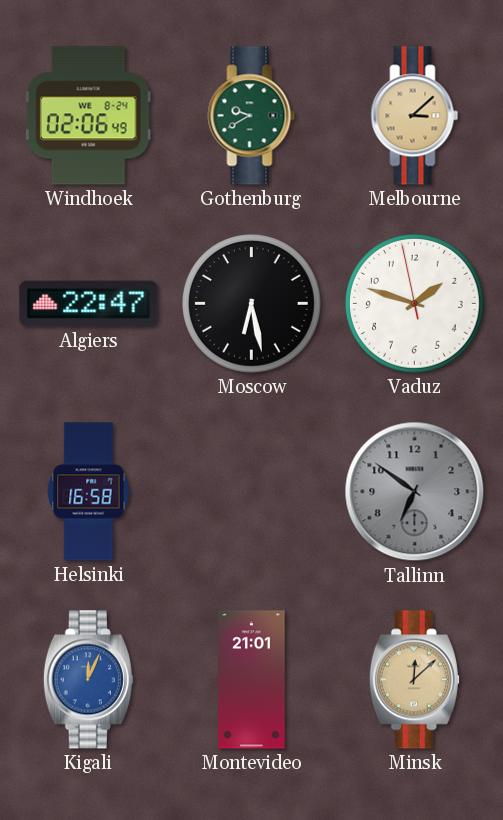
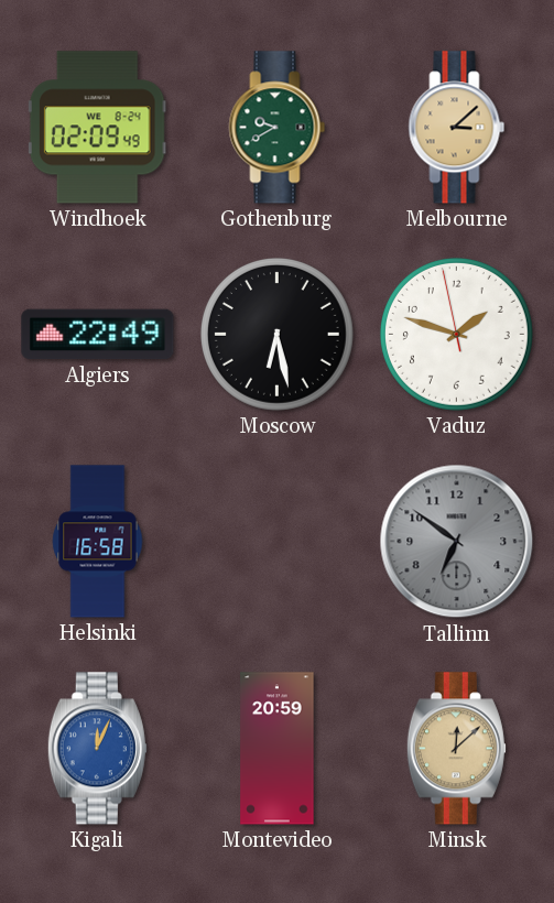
Windhoek: 02:06 -> 02:09 (97, 128)
Algiers: 22:47 -> 22:49 (98, 335)
Montevideo: 21:01 -> 20:59 (278, 749)
